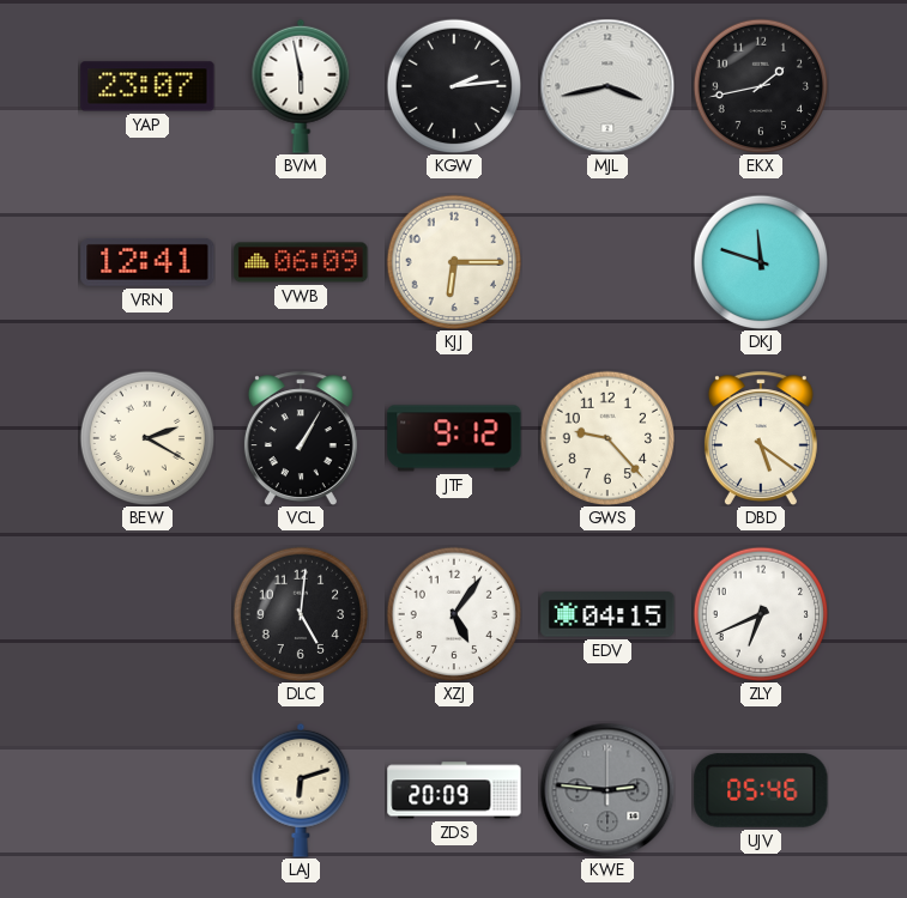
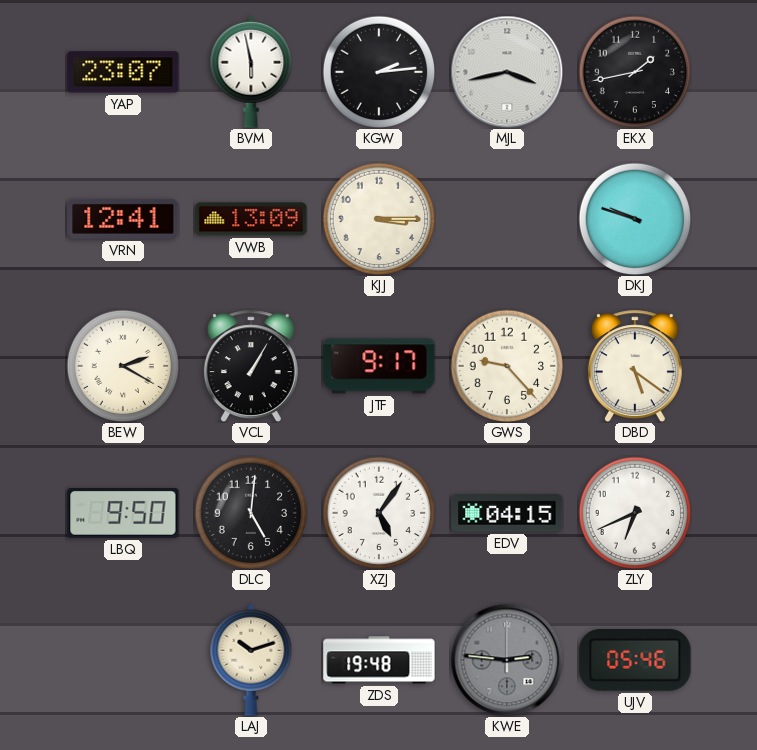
VWB: 06:09 -> 13:09 (251, 219)
KJJ: 6:15 -> 3:15 (379, 219)
DKJ: 11:48 -> 9:48 (635, 219)
JTF: 9:12 -> 9:17 (379, 366)
LBQ: none -> 9:50 (123, 513)
LAJ: 6:12 -> 10:12 (251, 660)
ZDS: 20:09 -> 19:48 (379, 660)
